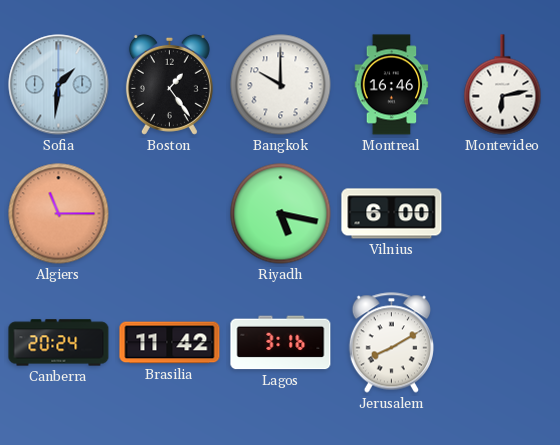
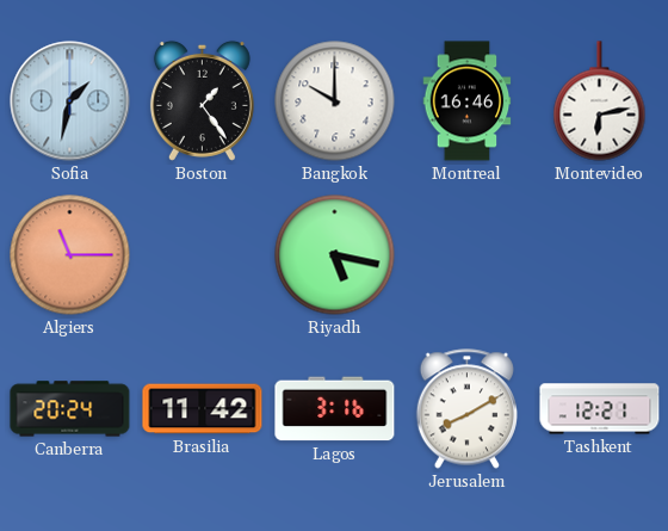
Sofia: 1:31 -> 1:32 (70, 101)
Vilnius: 6:00 -> none (392, 214)
Tashkent: none -> 12:21 (600, 409)
